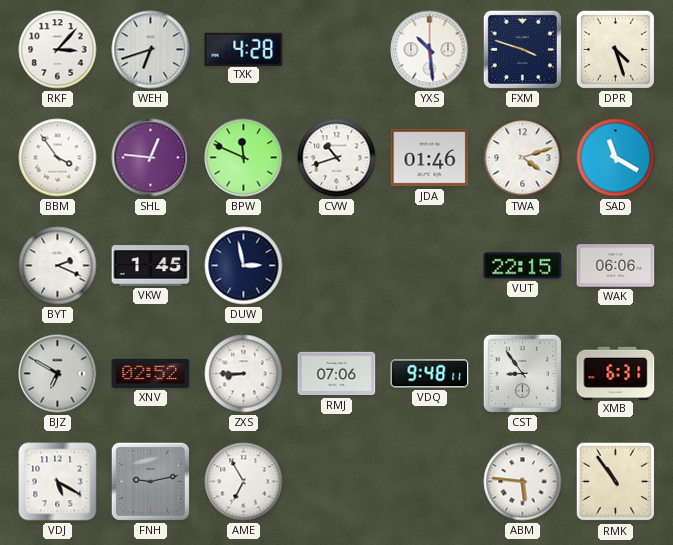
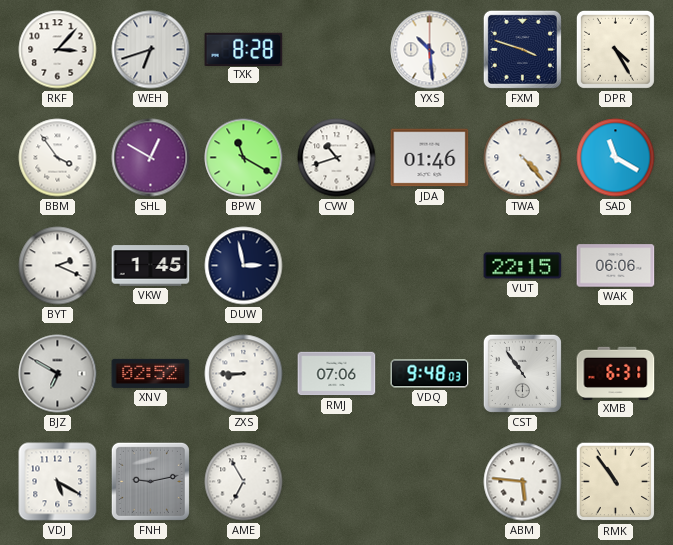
TXK: 4:28 -> 8:28 (244, 49)
DPR: 4:27 -> 4:25 (615, 49)
SHL: 12:46 -> 12:50 (151, 158)
BPW: 11:49 -> 11:20 (244, 158)
TWA: 4:12 -> 4:23 (523, 158)
VDQ: 9:48:11 -> 9:48:03 (430, 374)
CST: 8:54 -> 10:54 (522, 373)
